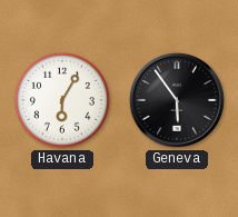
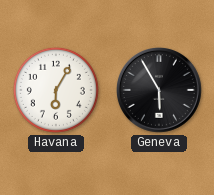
Geneva: 5:54 -> 5:55 (159, 90)
